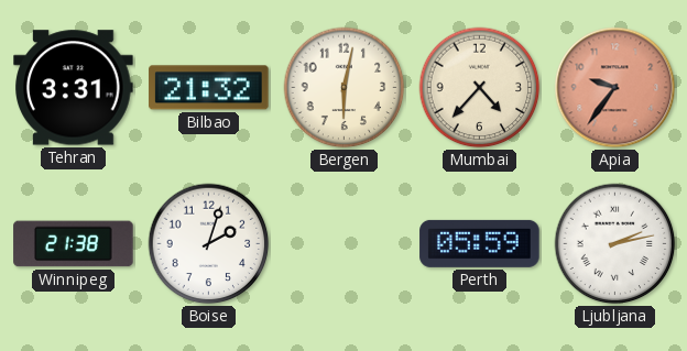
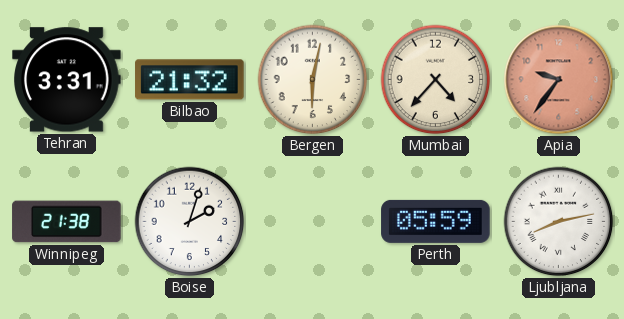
Ljubljana: 2:13 -> 8:13 (559, 222)
